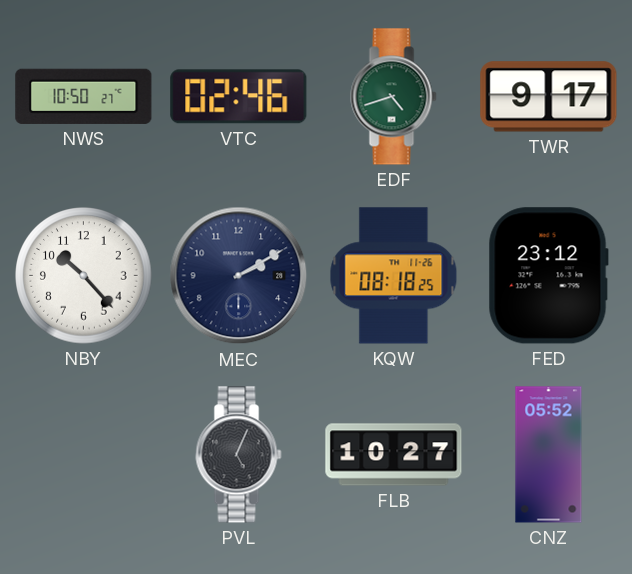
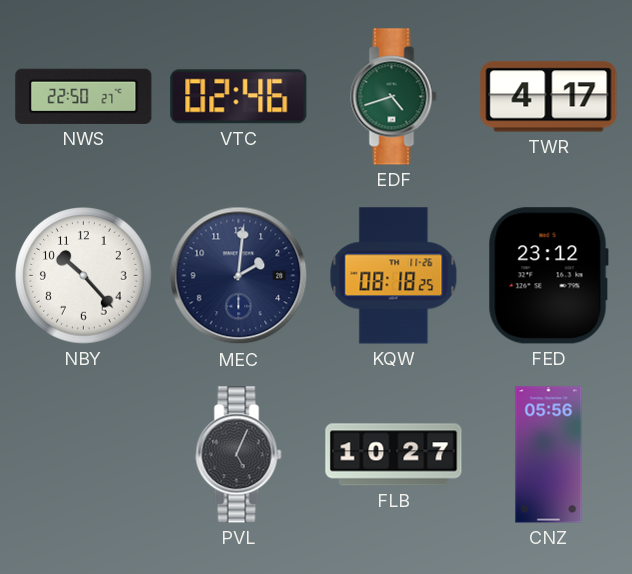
NWS: 10:50 -> 22:50 (84, 96)
TWR: 9:17 -> 4:17 (549, 97)
MEC: 2:10 -> 2:01 (239, 276)
CNZ: 05:52 -> 05:56 (549, 455)
